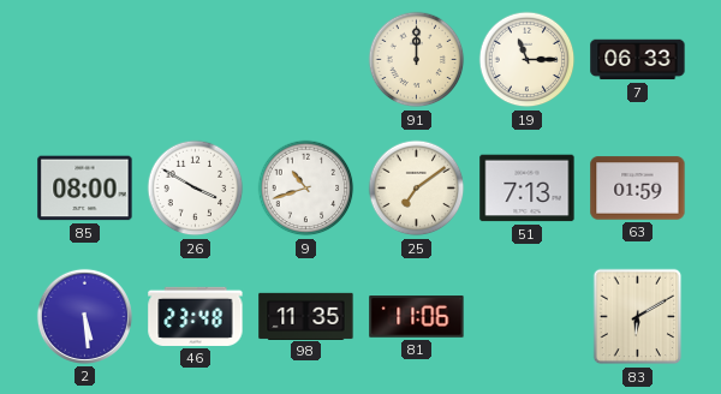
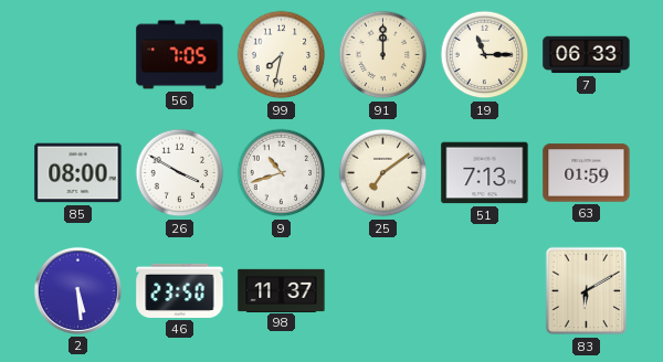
56: none -> 7:05 (180, 55)
99: none -> 7:32 (282, 55)
46: 23:48 -> 23:50 (180, 290)
98: 11:35 -> 11:37 (282, 290)
81: 11:06 -> none (417, 317)
